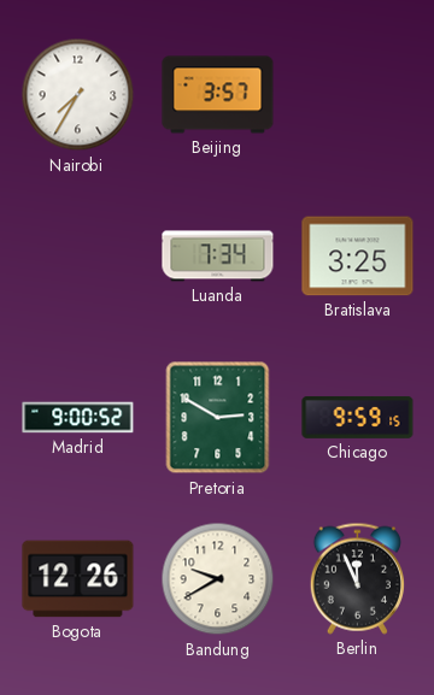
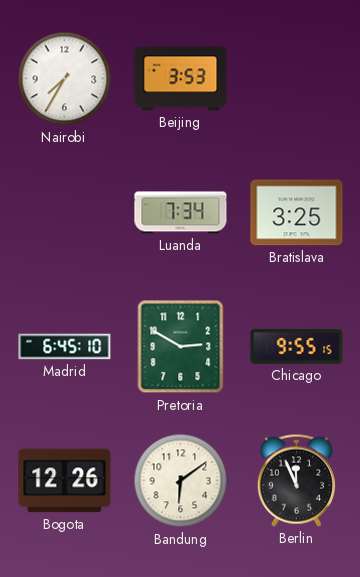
Beijing: 3:57 -> 3:53 (181, 79)
Madrid: 9:00 -> 6:45 (65, 347)
Chicago: 9:59 -> 9:55 (297, 346)
Bandung: 9:40 -> 6:09 (181, 481)
